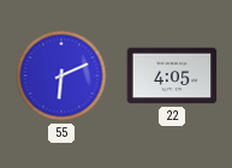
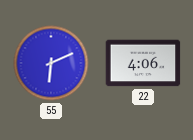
22: 4:05 -> 4:06 (143, 63)
